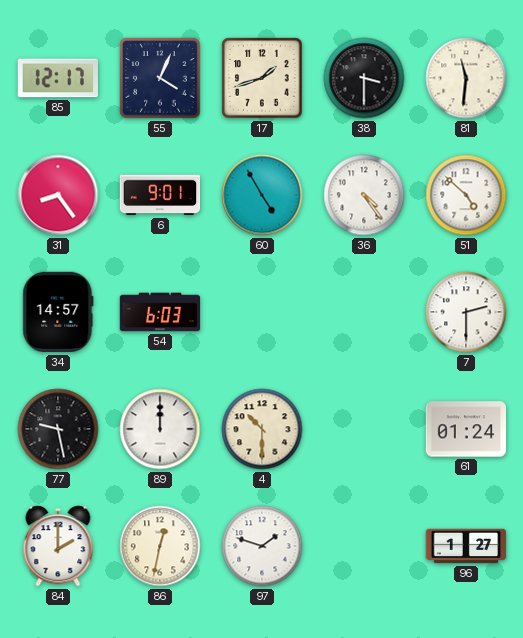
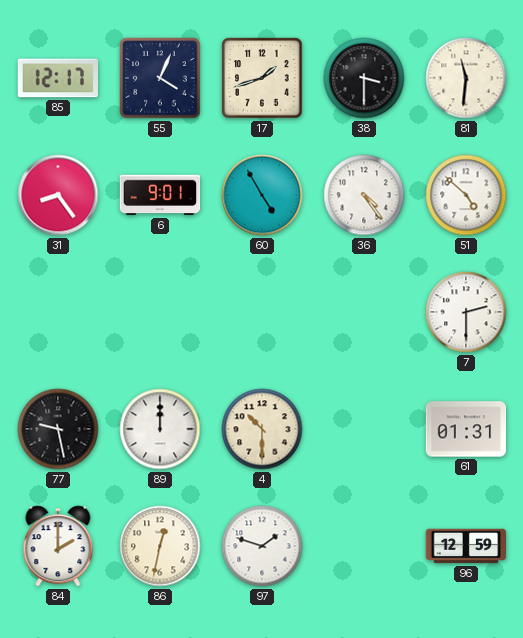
34: 14:57 -> none (58, 312)
54: 6:03 -> none (160, 312)
61: 01:24 -> 01:31 (466, 429)
96: 1:27 -> 12:59 (466, 546)
